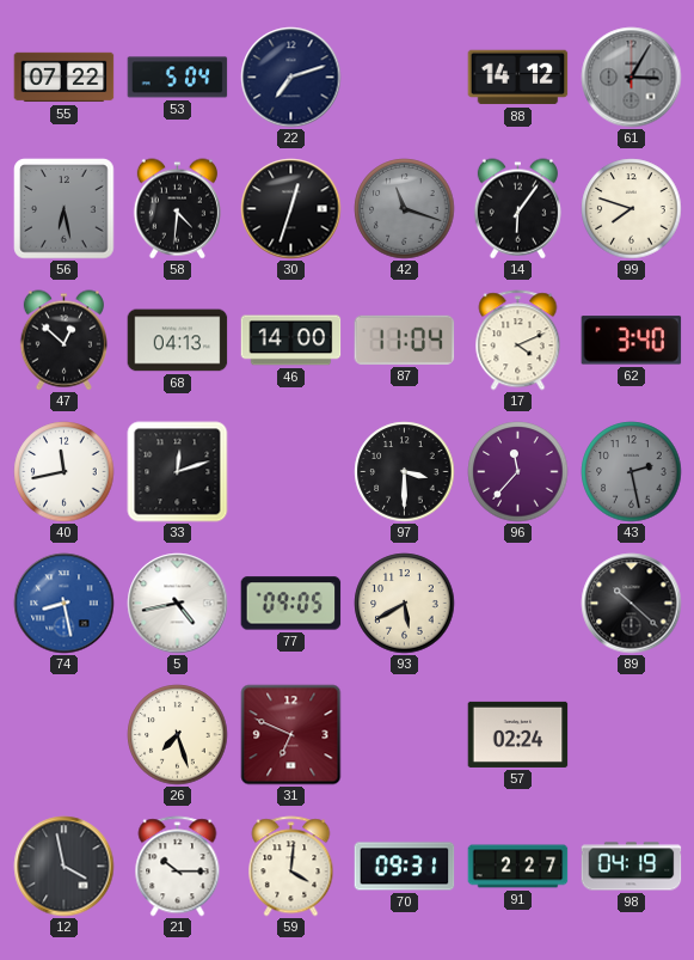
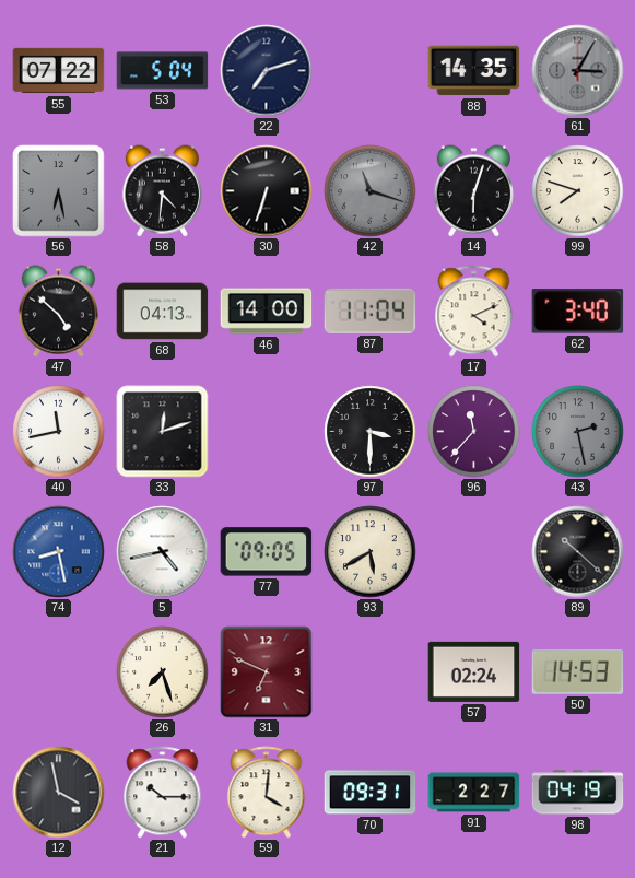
88: 14:12 -> 14:35 (474, 71)
30: 12:33 -> 6:33 (267, 191)
14: 6:06 -> 6:03 (473, 191)
47: 12:52 -> 4:52 (58, 312)
50: none -> 14:53 (578, 671)
